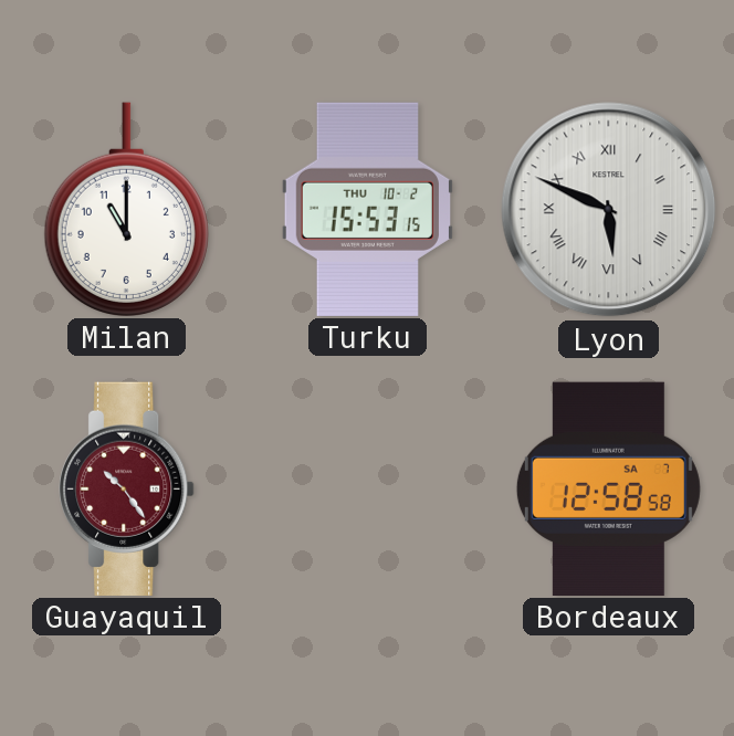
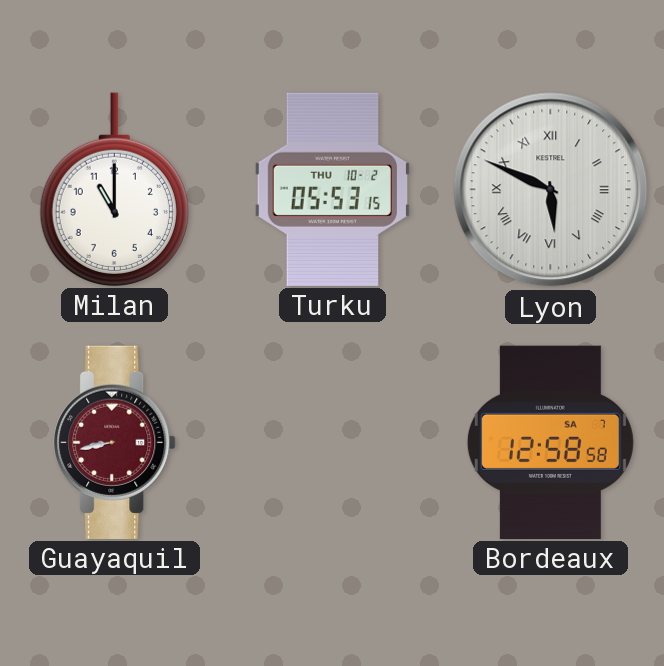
Turku: 15:53 -> 05:53 (332, 189)
Guayaquil: 10:24 -> 8:43 (115, 442)
